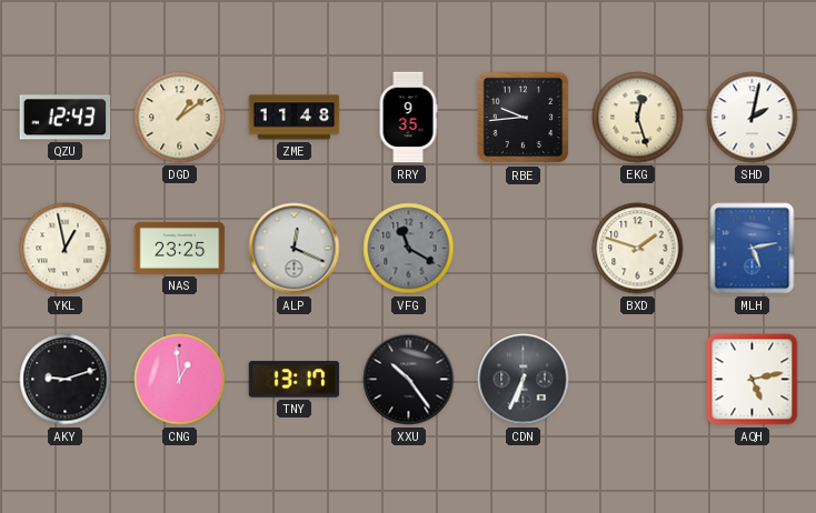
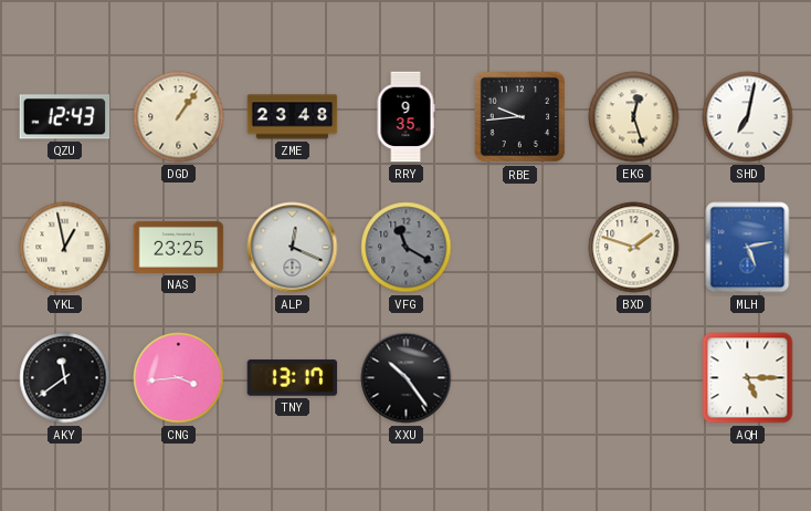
DGD: 1:09 -> 1:06 (179, 117)
ZME: 11:48 -> 23:48 (293, 117)
SHD: 2:02 -> 7:02 (748, 117)
AKY: 9:12 -> 11:39 (65, 378)
CNG: 12:59 -> 3:44 (179, 378)
CDN: 6:34 -> none (524, 380)
AQH: 5:13 -> 5:15 (748, 378)
